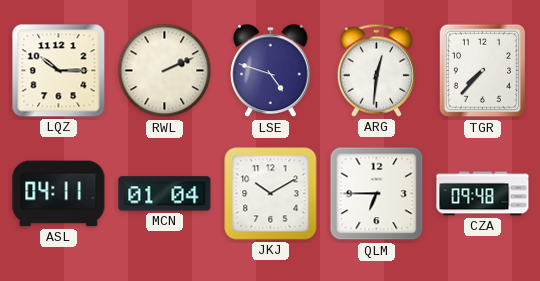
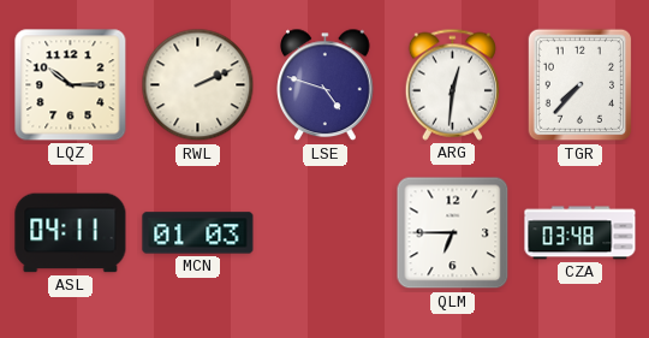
MCN: 01:04 -> 01:03 (198, 233)
JKJ: 10:10 -> none (271, 194)
CZA: 09:48 -> 03:48 (580, 233)
